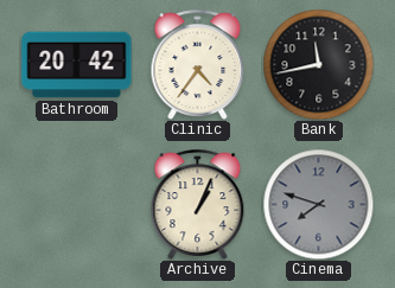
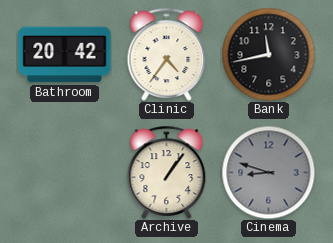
Archive: 1:04 -> 1:06 (167, 172)
Cinema: 7:48 -> 8:48 (268, 172)
